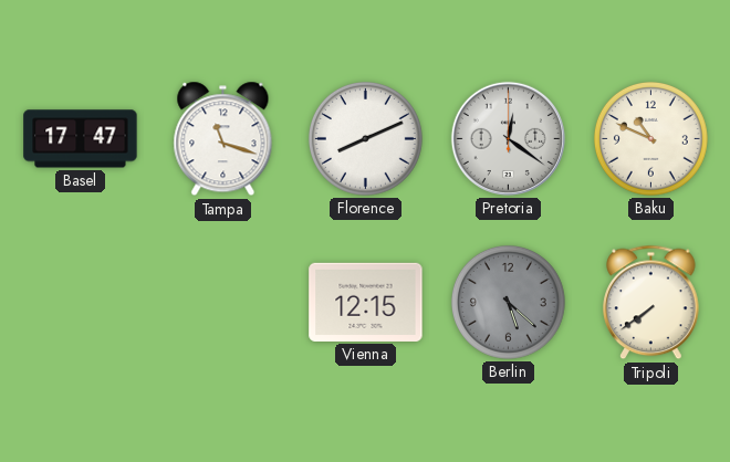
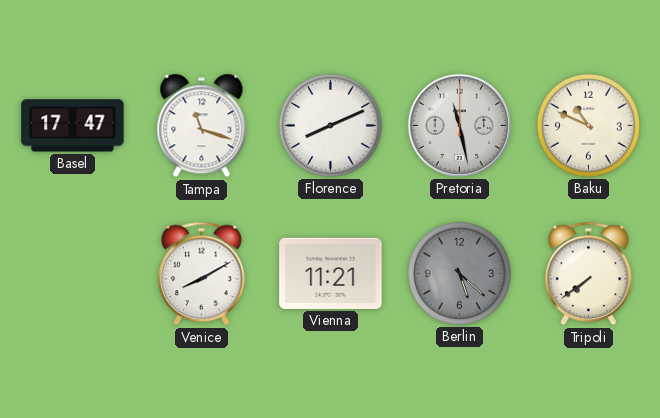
Pretoria: 12:21 -> 11:28 (459, 125)
Venice: none -> 8:10 (202, 274)
Vienna: 12:15 -> 11:21 (331, 273)
